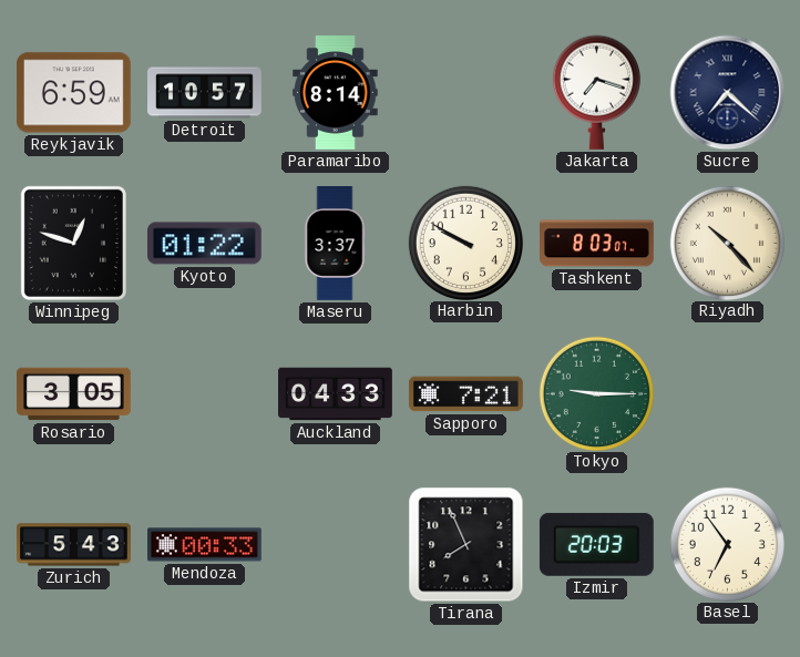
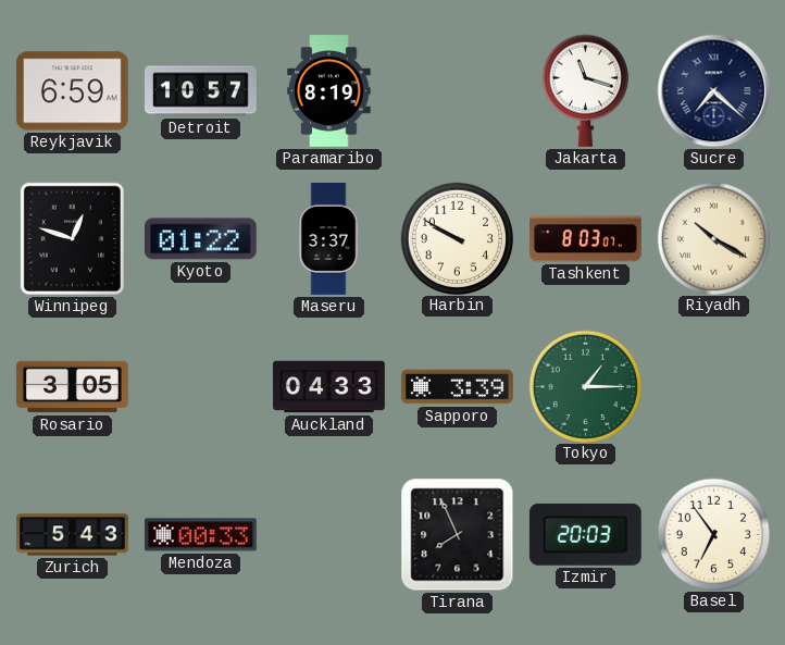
Paramaribo: 8:14 -> 8:19 (329, 91)
Jakarta: 7:18 -> 11:18 (585, 90)
Riyadh: 10:23 -> 10:20 (713, 238)
Sapporo: 7:21 -> 3:39 (458, 387)
Tokyo: 9:15 -> 1:15 (585, 386)
